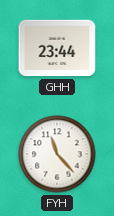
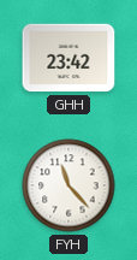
GHH: 23:44 -> 23:42 (68, 58)
